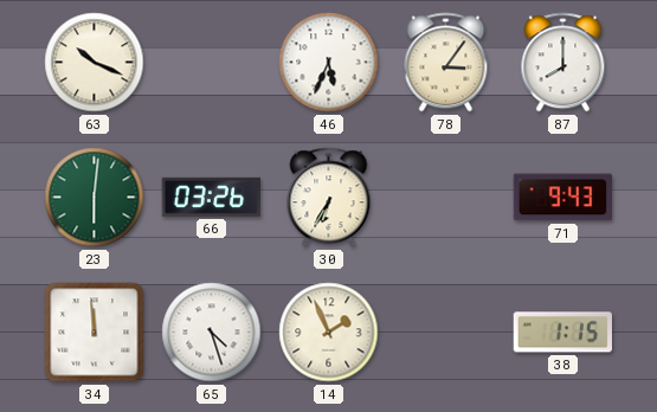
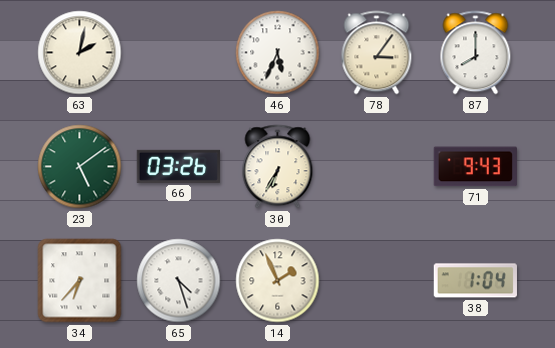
63: 10:19 -> 2:02 (80, 53)
23: 6:01 -> 5:09 (80, 167)
34: 11:59 -> 6:37 (80, 281)
38: 1:15 -> 1:04 (475, 281)
